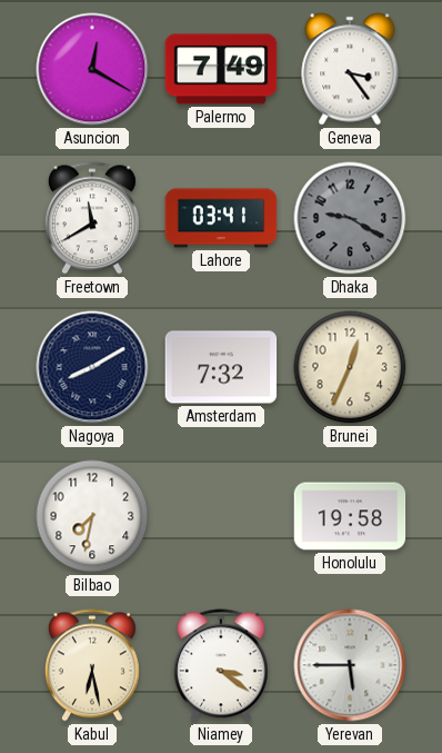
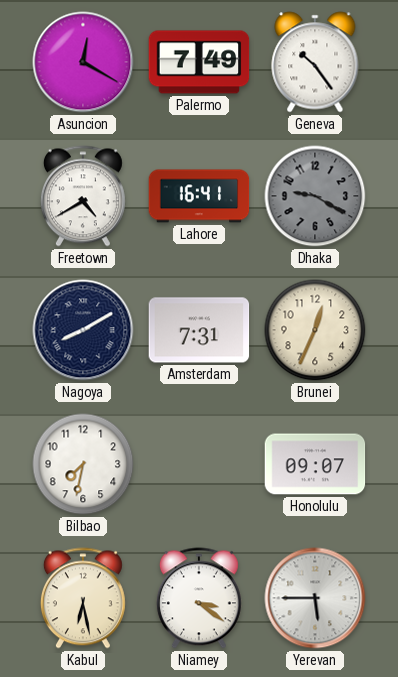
Geneva: 3:24 -> 10:24 (315, 62)
Freetown: 11:40 -> 4:40 (83, 196)
Lahore: 03:41 -> 16:41 (199, 196)
Amsterdam: 7:32 -> 7:31 (199, 330)
Honolulu: 19:58 -> 09:07 (315, 464)
